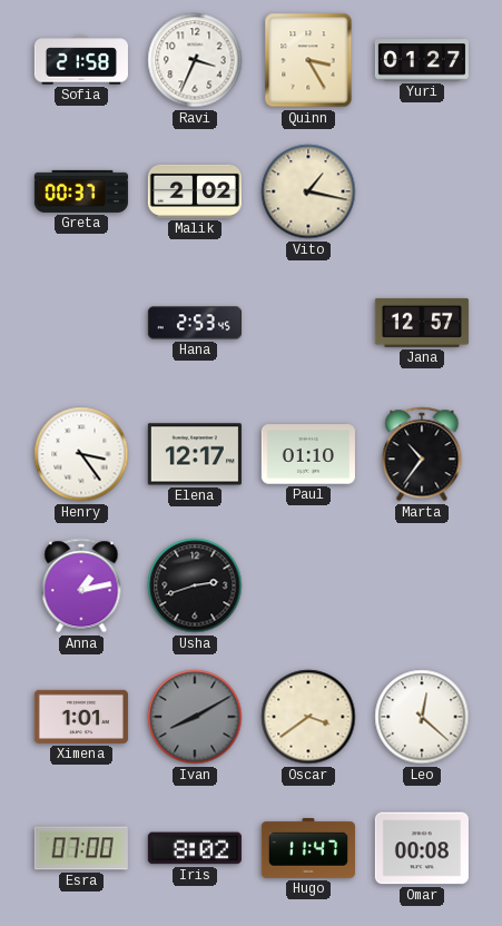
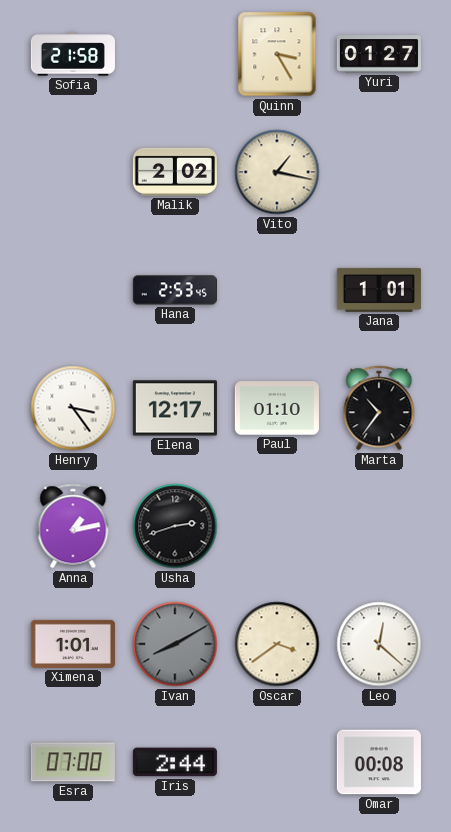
Ravi: 3:34 -> none (195, 60)
Greta: 00:37 -> none (81, 191)
Jana: 12:57 -> 1:01 (379, 290)
Iris: 8:02 -> 2:44 (175, 762)
Hugo: 11:47 -> none (308, 849)
